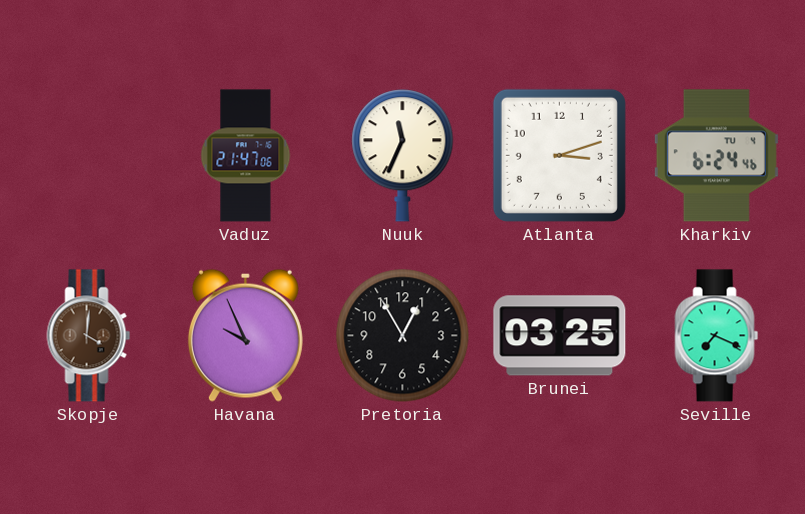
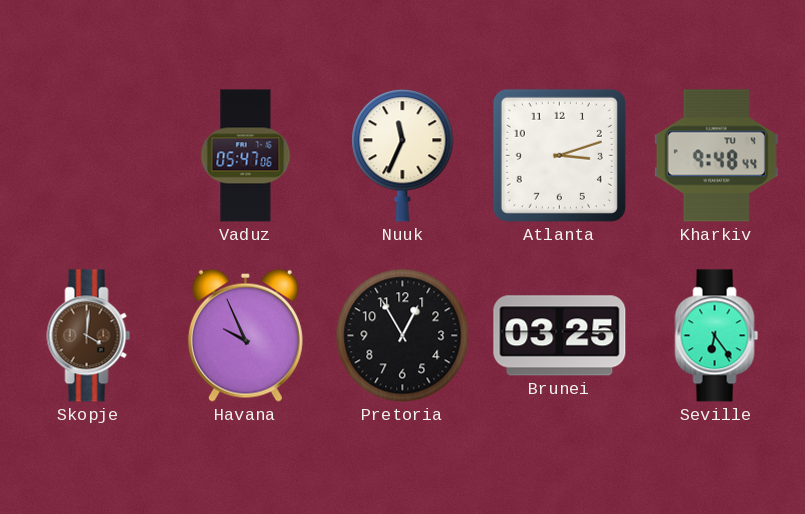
Vaduz: 21:47 -> 05:47 (246, 156)
Kharkiv: 6:24 -> 9:48 (716, 156)
Seville: 7:19 -> 6:24 (717, 336)
